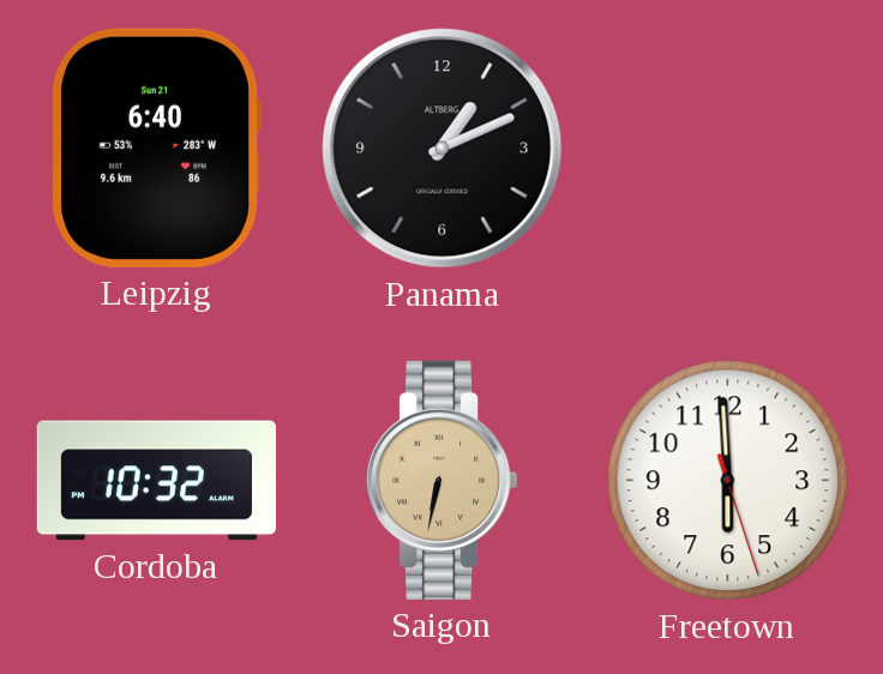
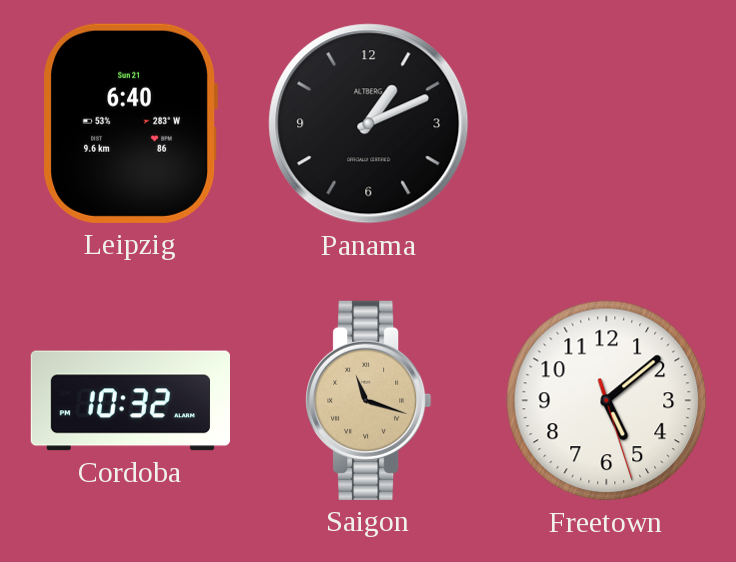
Saigon: 6:32 -> 11:18 (369, 400)
Freetown: 5:59 -> 5:08 (607, 401)
